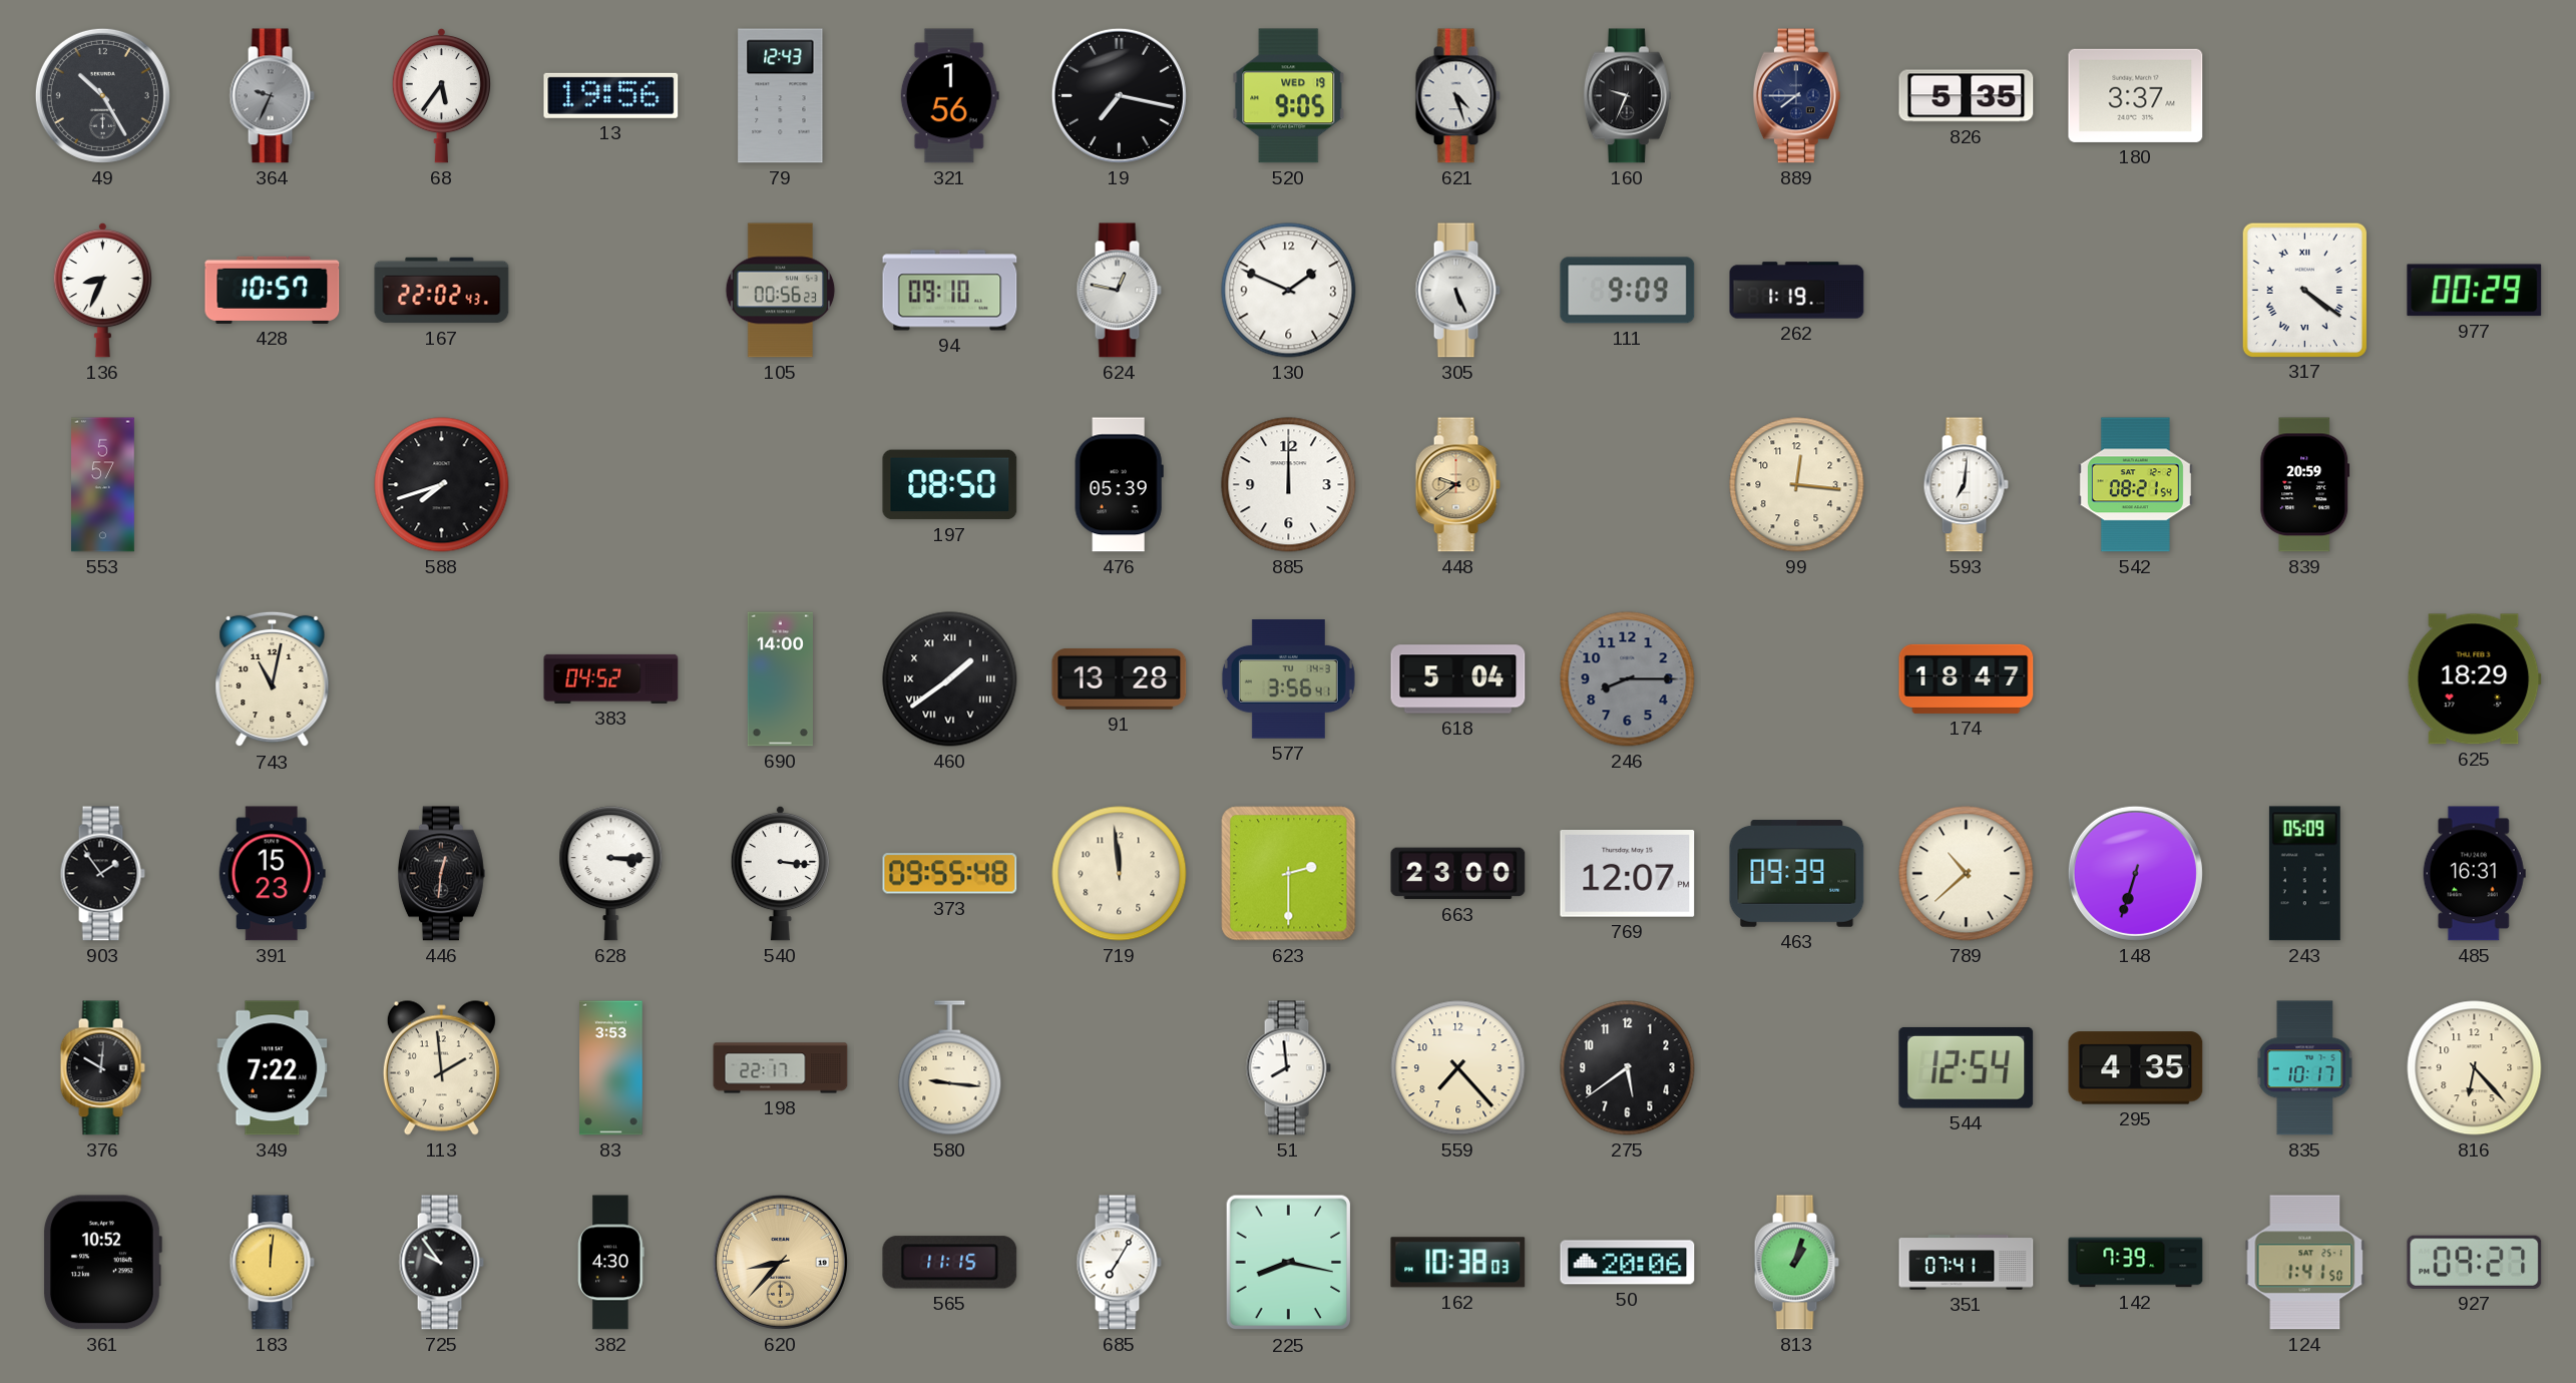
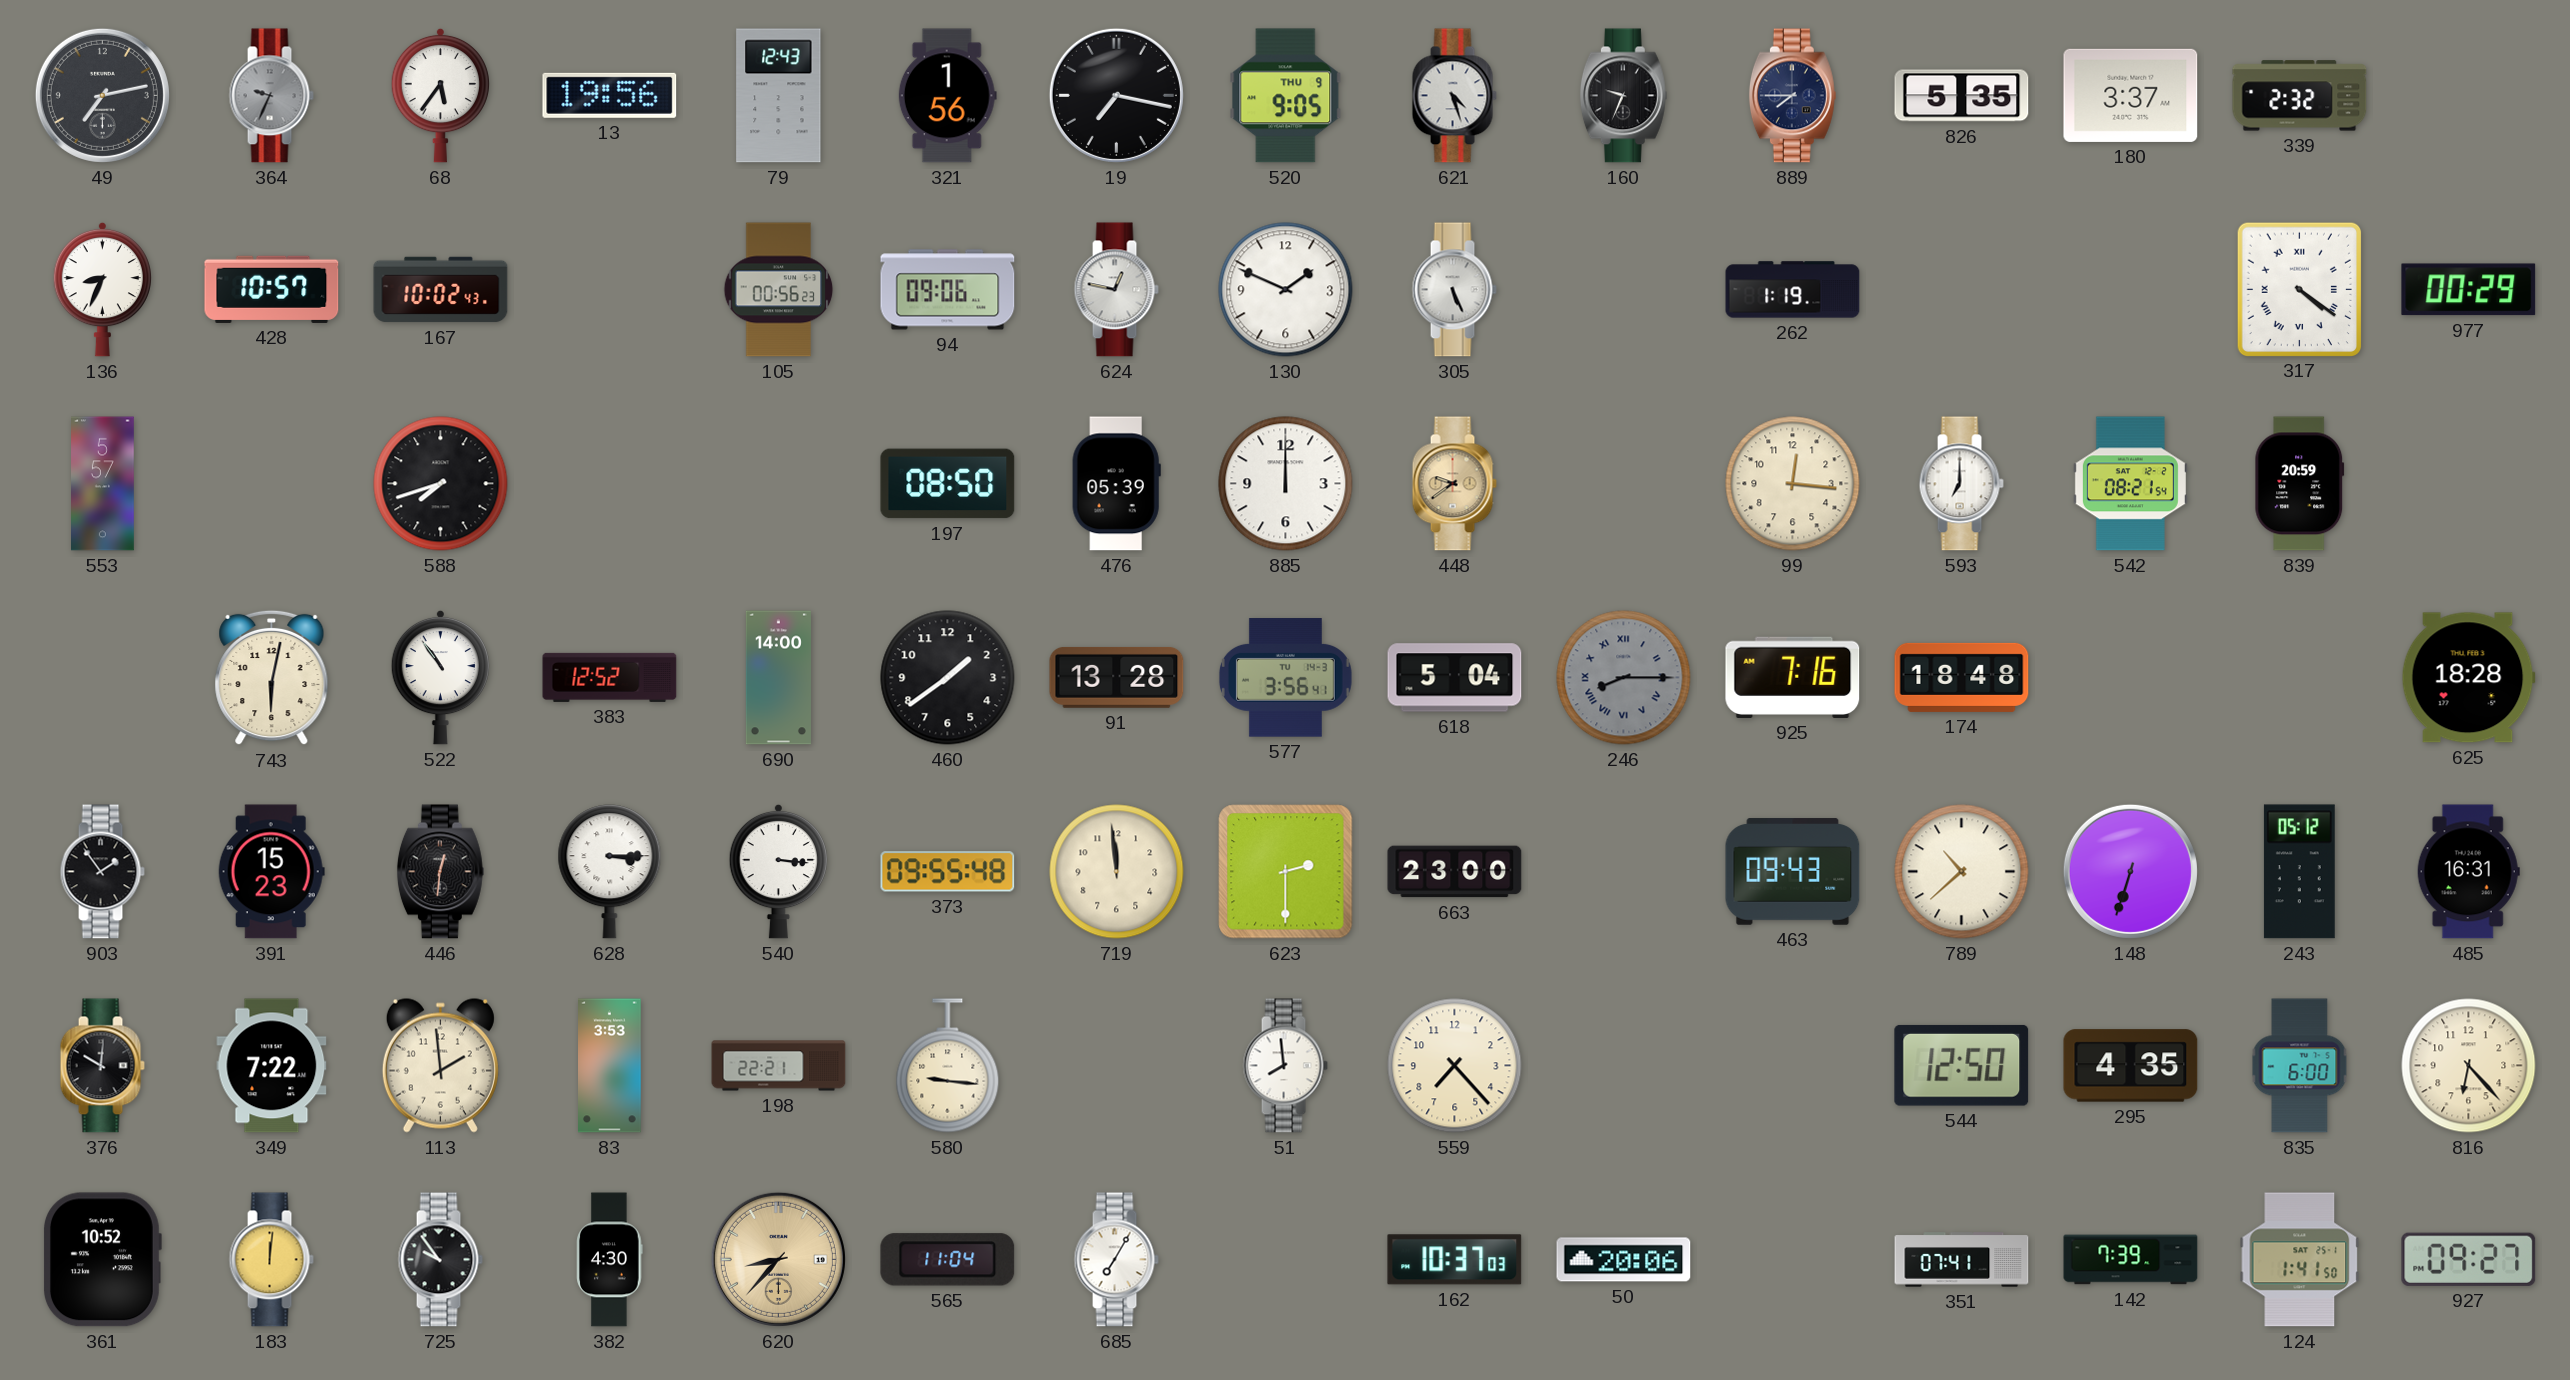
49: 10:25 -> 7:13 (102, 95)
520 date: WED 19 -> THU 9 (1286, 96)
339: none -> 2:32 (2300, 96)
167: 22:02 -> 10:02 (441, 290)
94: 09:10 -> 09:06 (948, 290)
111: 9:09 -> none (1628, 291)
593: 7:01 -> 7:00 (1961, 484)
743: 11:02 -> 6:02 (272, 678)
522: none -> 10:54 (440, 677)
383: 04:52 -> 12:52 (610, 677)
460 numerals: Roman -> Arabic (948, 678)
246 numerals: Arabic -> Roman (1624, 678)
925: none -> 7:16 (1793, 677)
174: 18:47 -> 18:48 (1962, 677)
625: 18:29 -> 18:28 (2468, 678)
769: 12:07 -> none (1628, 874)
463: 09:39 -> 09:43 (1793, 872)
243: 05:09 -> 05:12 (2299, 872)
198: 22:17 -> 22:21 (779, 1066)
275: 5:39 -> none (1628, 1068)
544: 12:54 -> 12:50 (1962, 1065)
835: 10:17 -> 6:00 (2300, 1066)
565: 11:15 -> 11:04 (948, 1260)
225: 8:17 -> none (1289, 1263)
162: 10:38 -> 10:37 (1455, 1260)
813: 1:03 -> none (1796, 1263)
